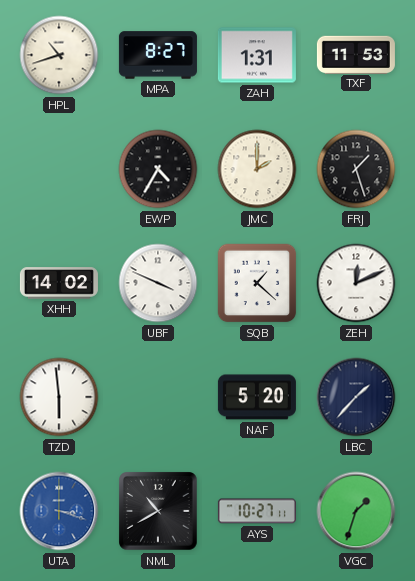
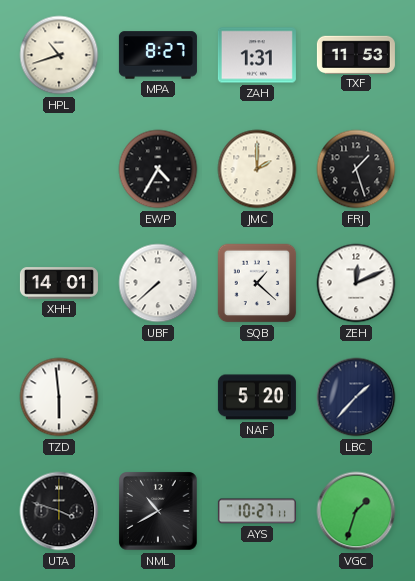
XHH: 14:02 -> 14:01 (59, 283)
UBF: 3:49 -> 7:38 (158, 283)
UTA: 3:18 -> 3:48 (59, 511)
UTA dial: blue -> black (59, 511)
